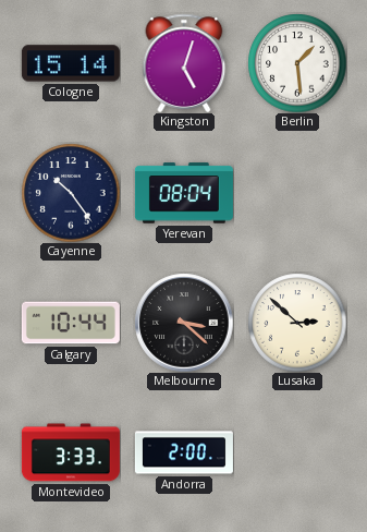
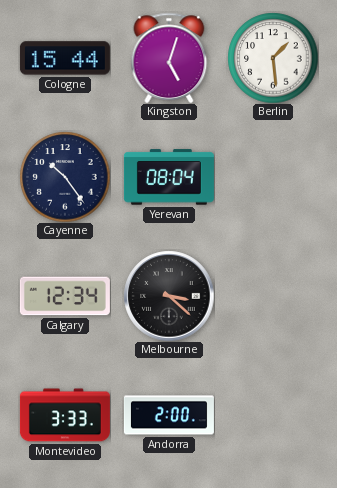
Cologne: 15:14 -> 15:44 (65, 58)
Calgary: 10:44 -> 12:34 (65, 296)
Lusaka: 2:52 -> none (297, 323)
